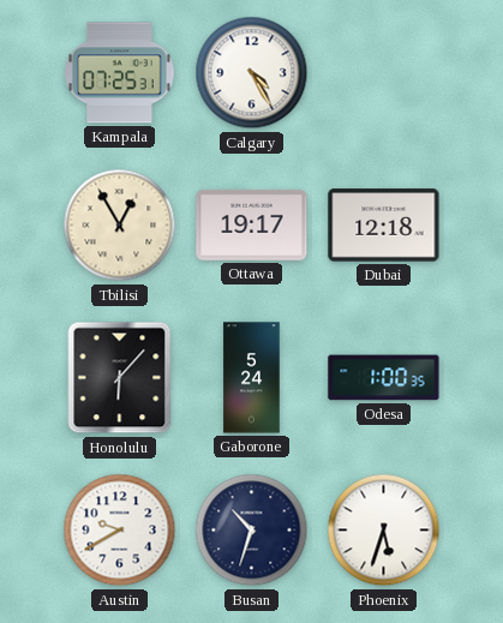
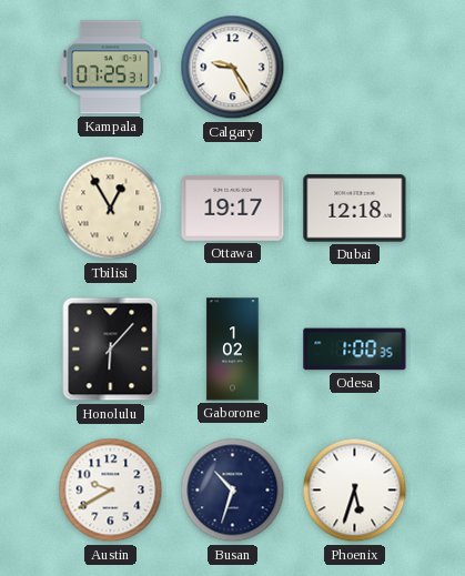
Calgary: 4:25 -> 9:25 (233, 68)
Gaborone: 5:24 -> 1:02 (233, 350)
